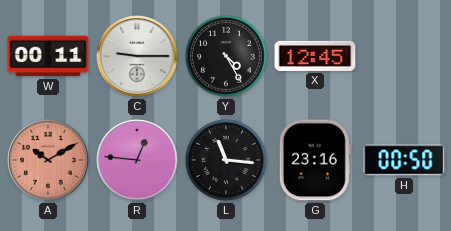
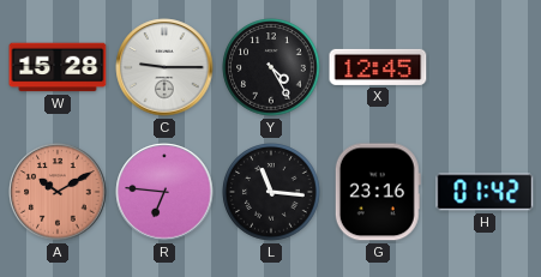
W: 00:11 -> 15:28 (58, 67)
R: 12:46 -> 6:46 (164, 192)
H: 00:50 -> 01:42 (485, 192)
